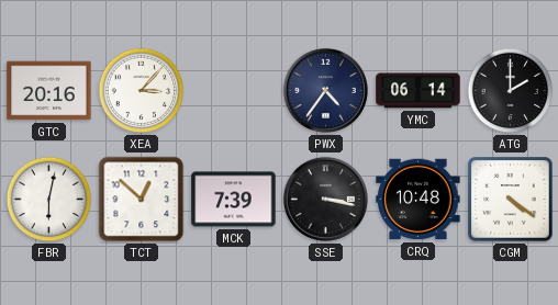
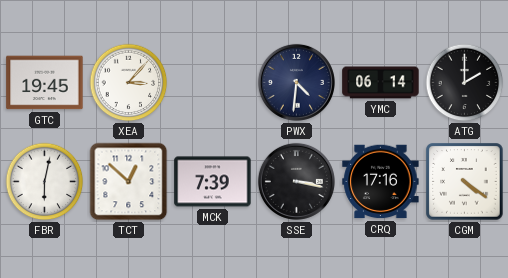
GTC: 20:16 -> 19:45 (45, 83)
PWX: 4:36 -> 4:31 (296, 82)
CRQ: 10:48 -> 17:16 (381, 182)
